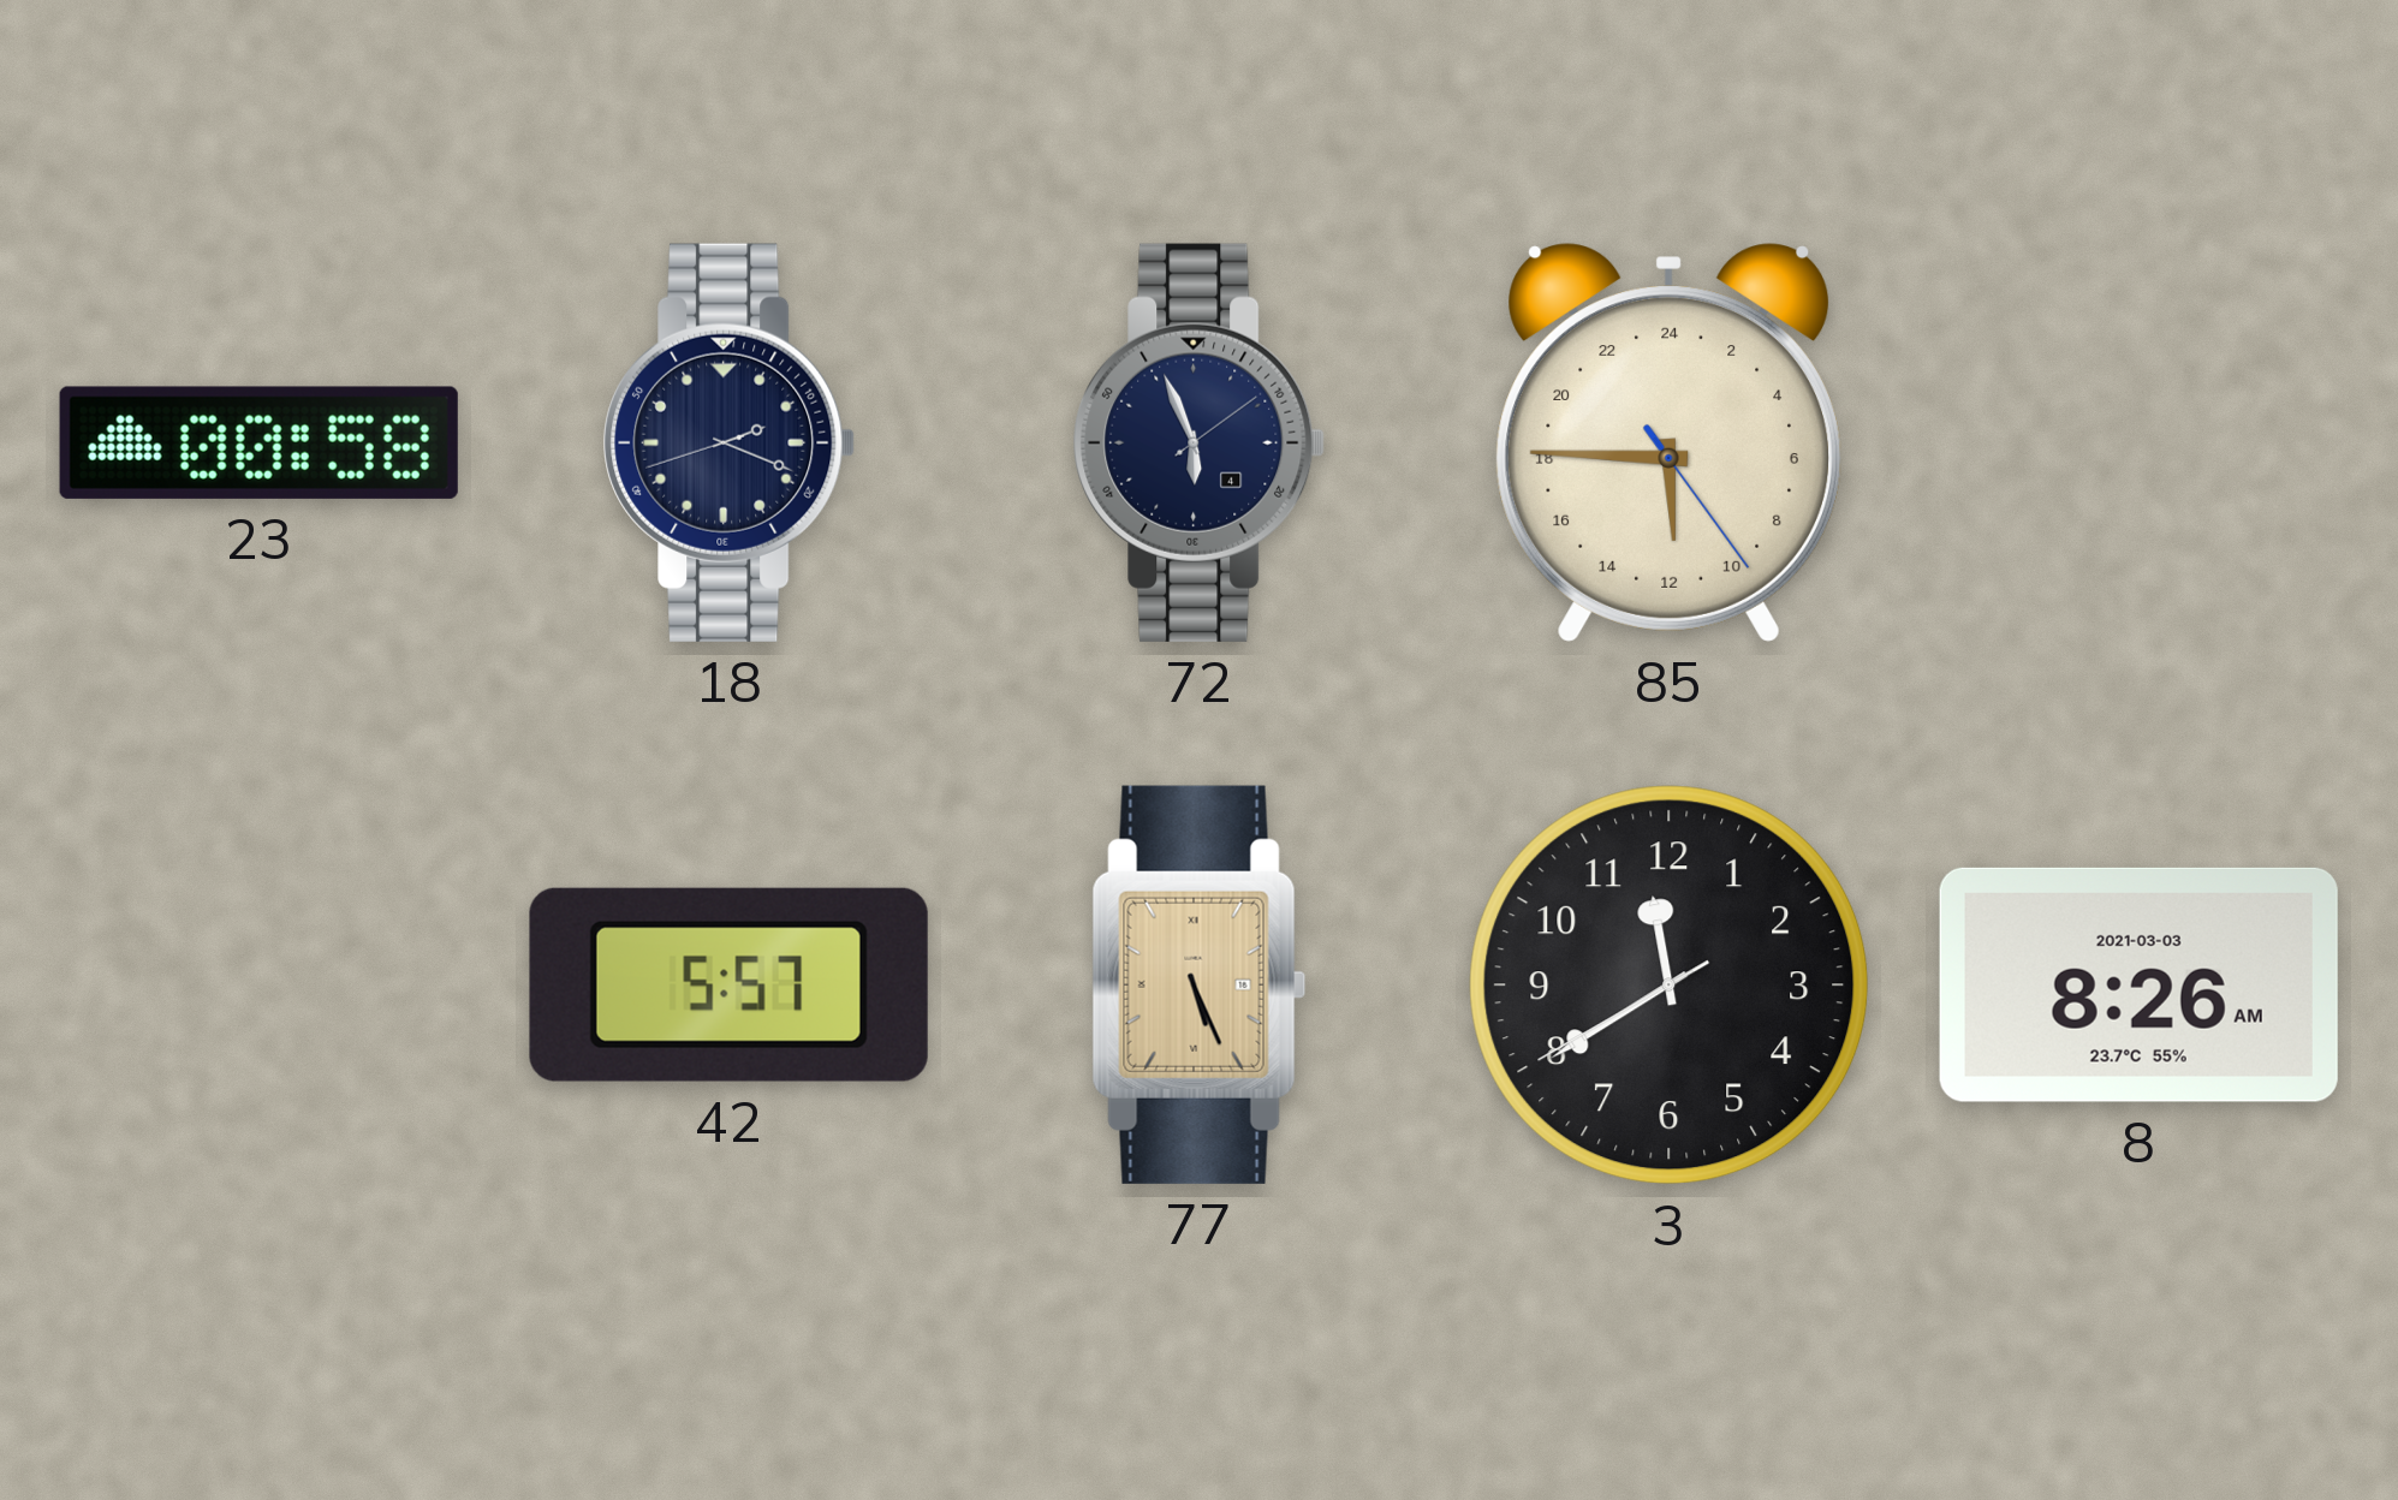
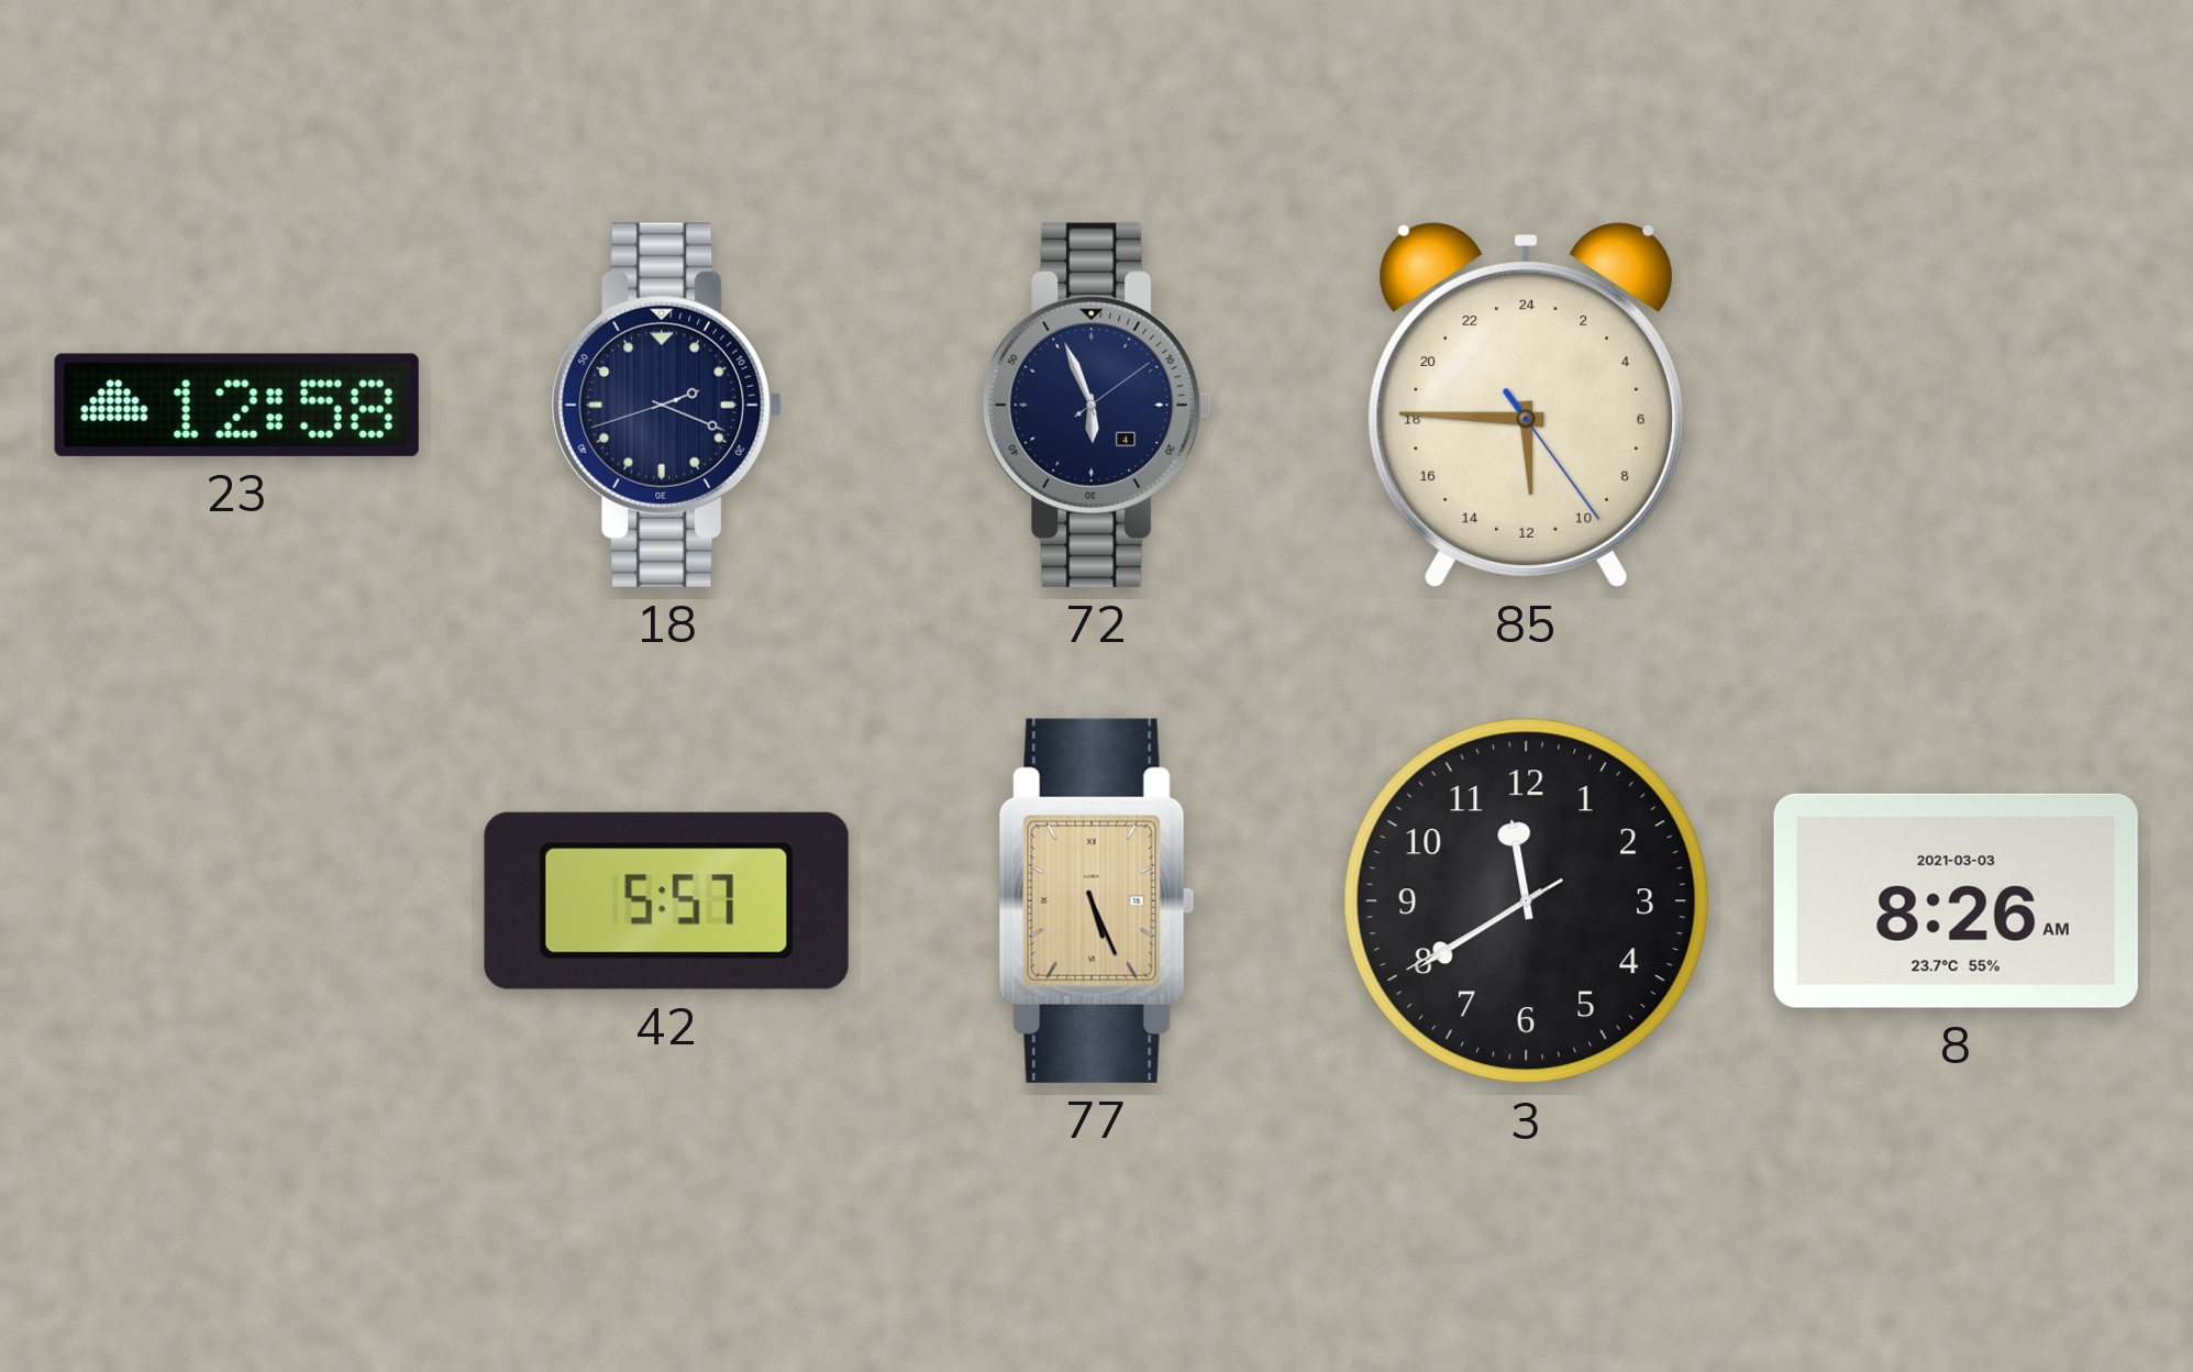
23: 00:58 -> 12:58 (236, 405)
